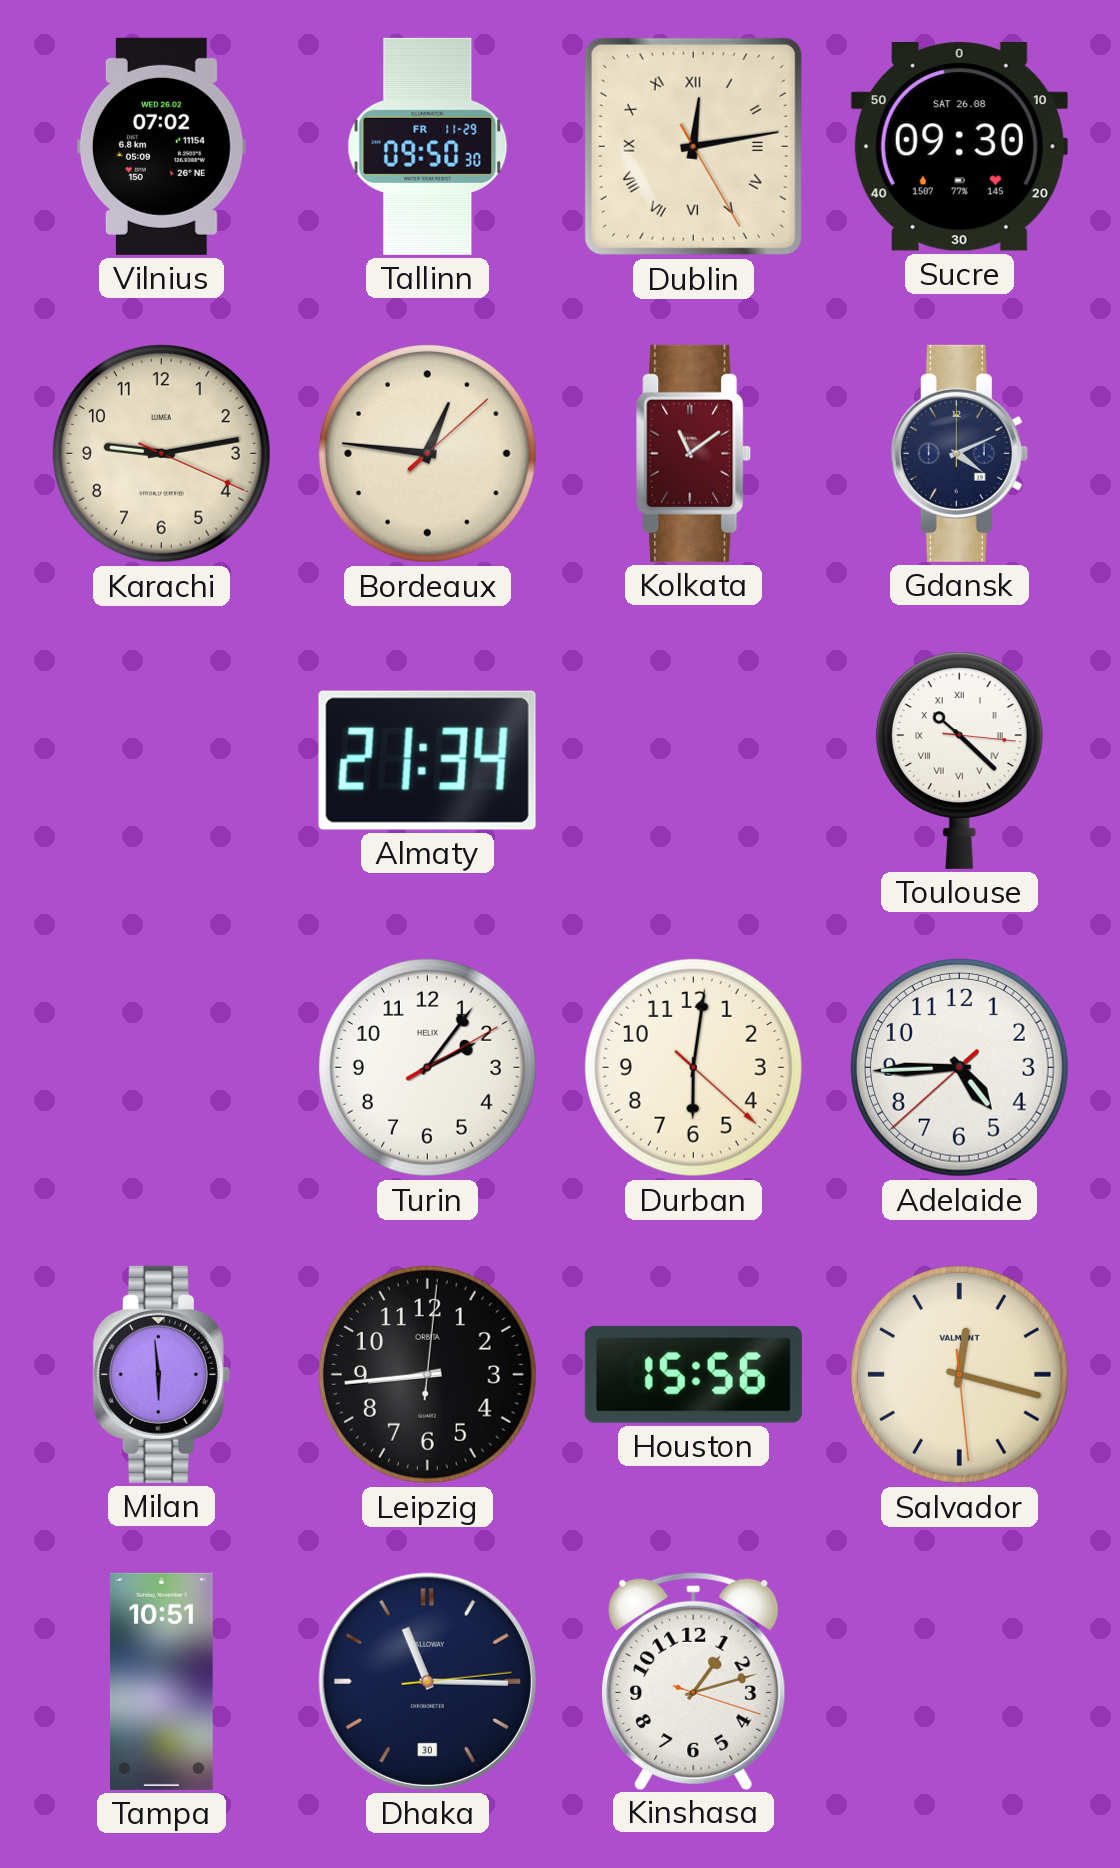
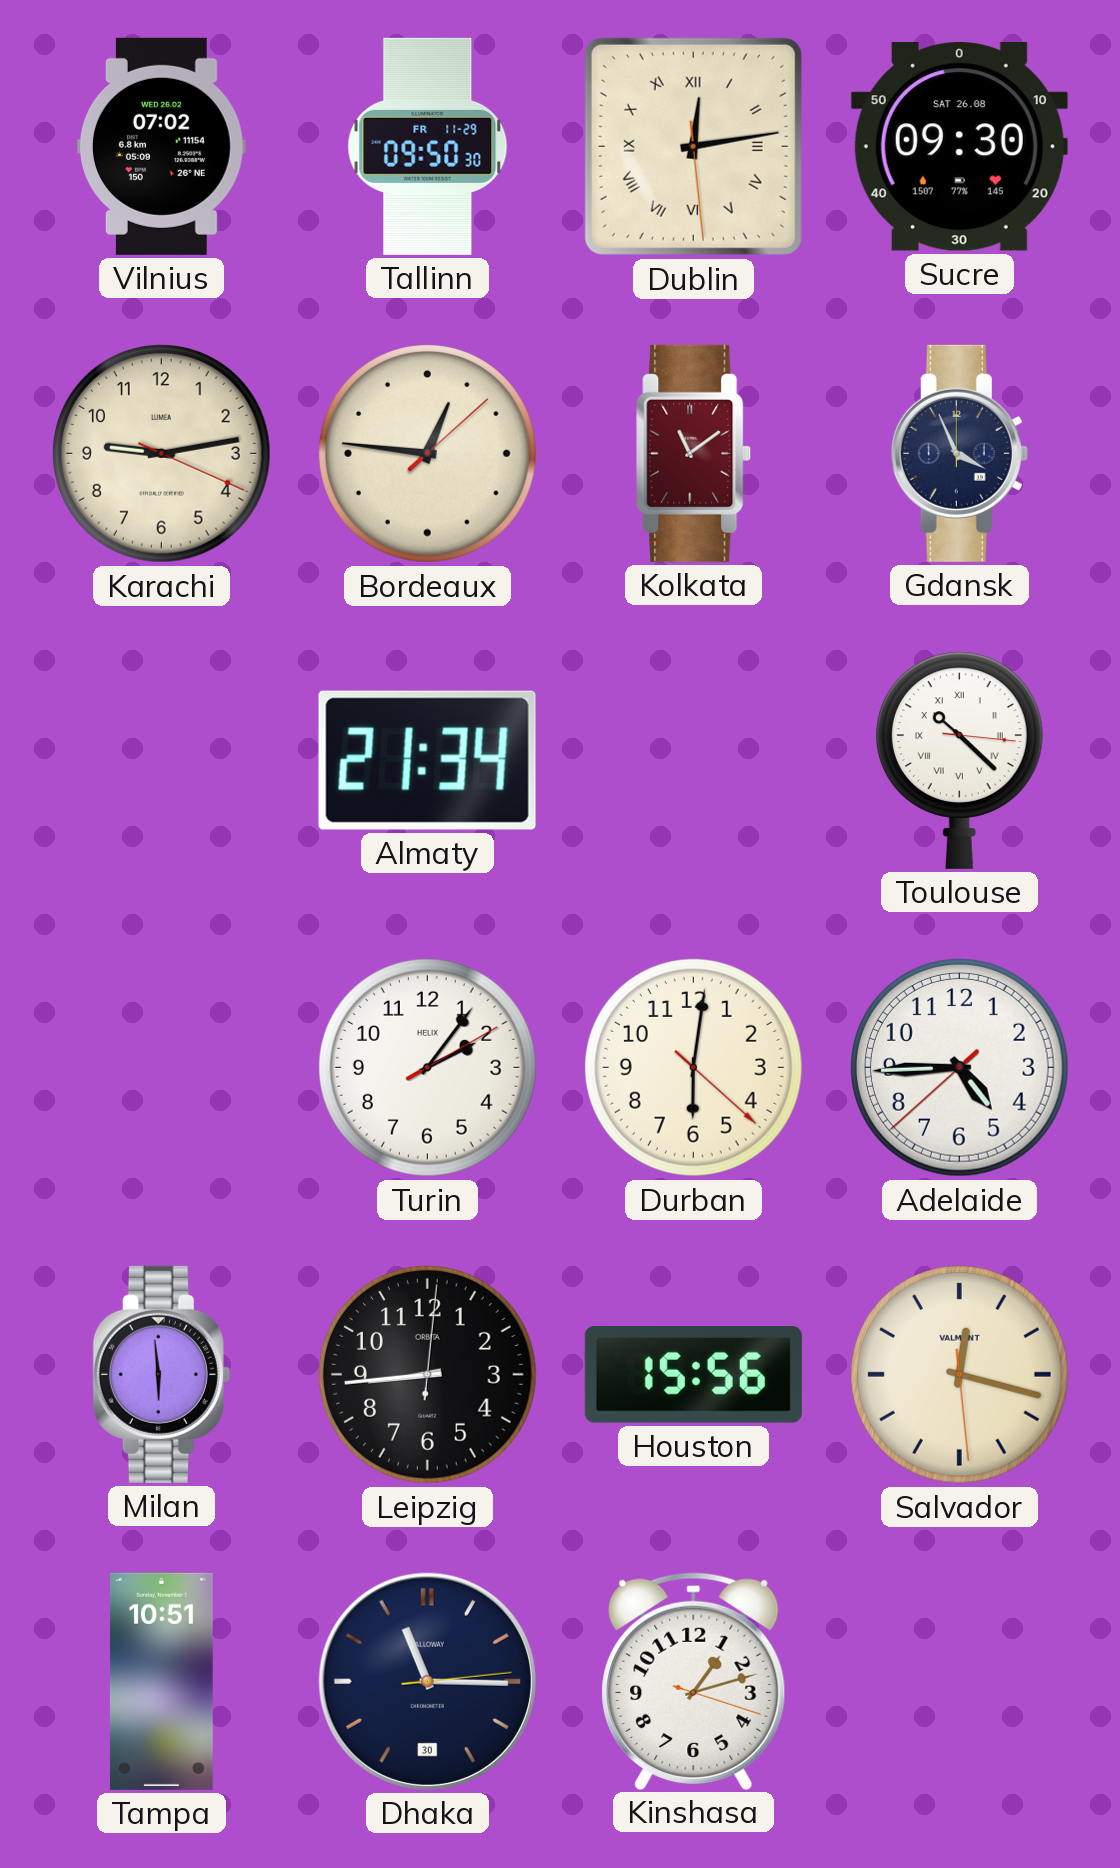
Dublin: 12:13:25 -> 12:13:29 (693, 146)
Gdansk: 4:11 -> 3:56 (959, 453)
